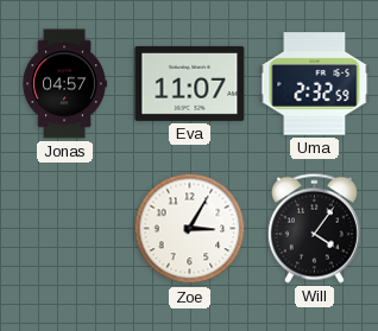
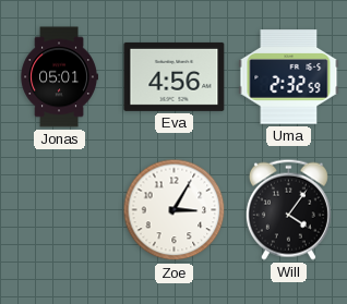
Jonas: 04:57 -> 05:01 (59, 77)
Eva: 11:07 -> 4:56 (175, 76)
